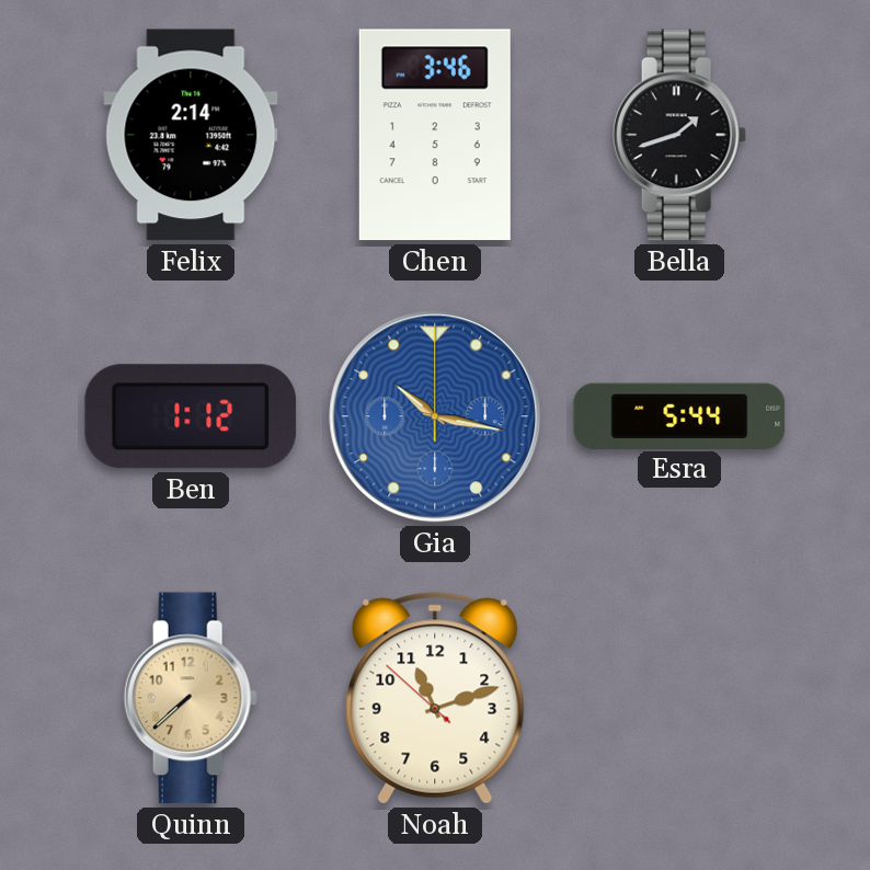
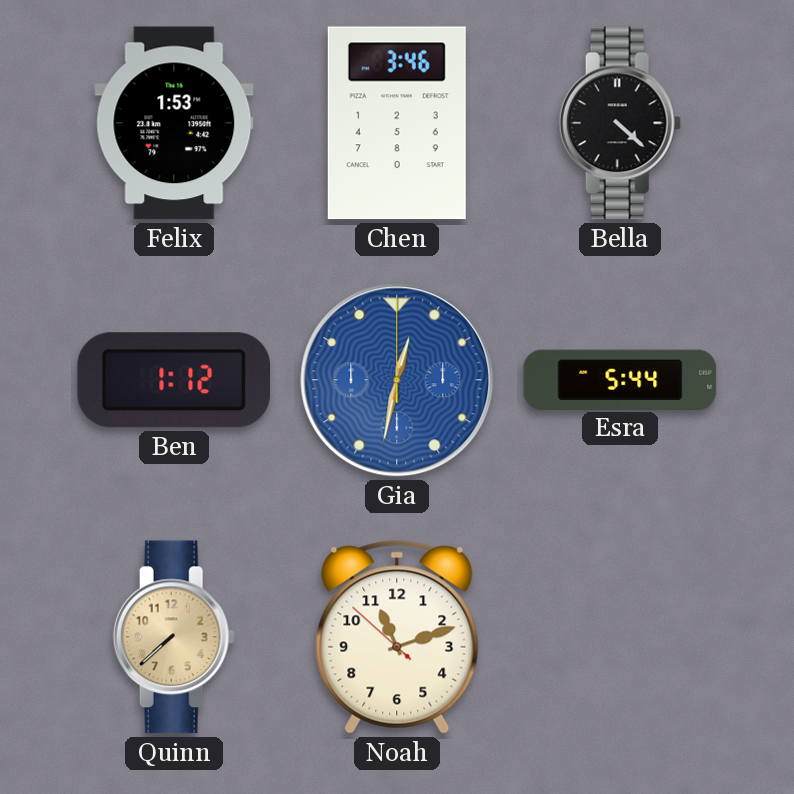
Felix: 2:14 -> 1:53 (174, 123)
Bella: 1:42 -> 4:22 (620, 123)
Gia: 10:17 -> 12:32 (397, 380)
